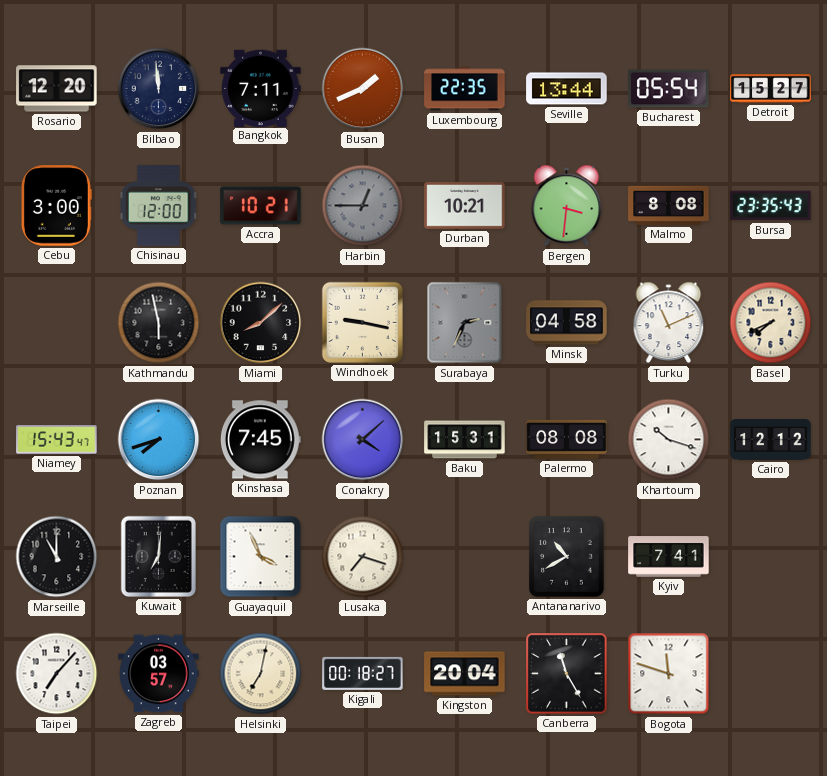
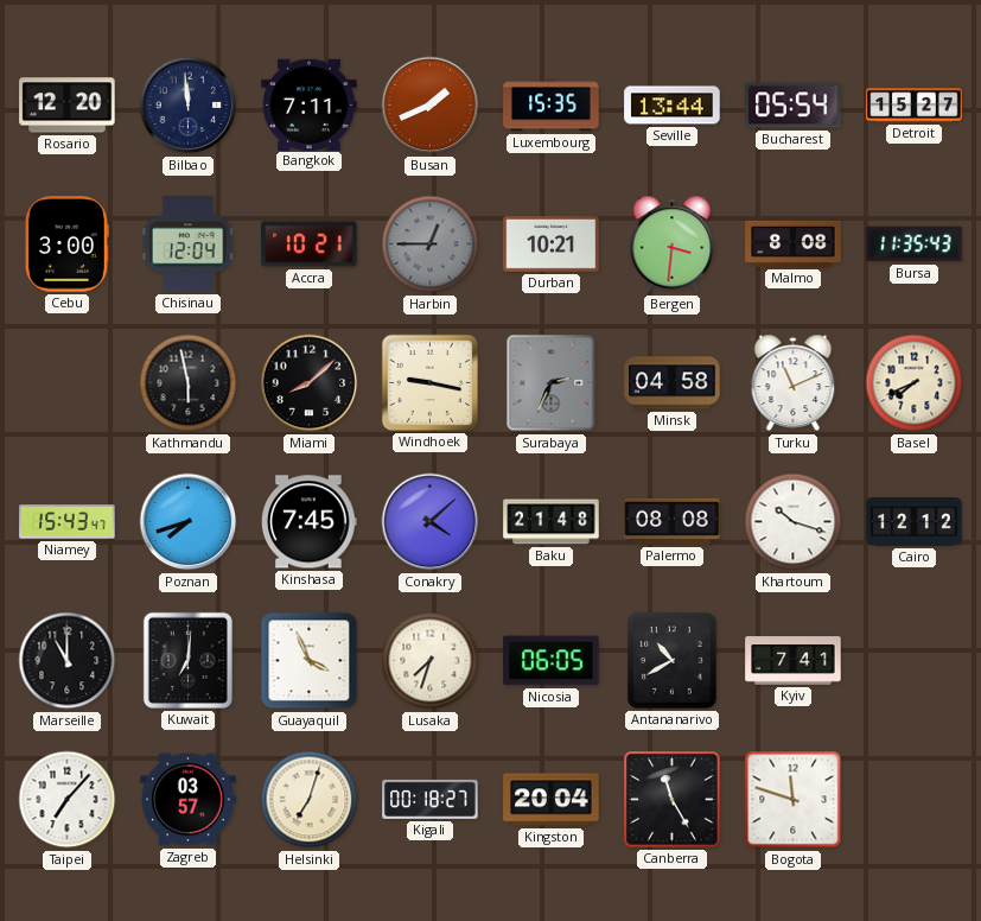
Luxembourg: 22:35 -> 15:35 (552, 106)
Chisinau: 12:00 -> 12:04 (189, 244)
Bursa: 23:35 -> 11:35 (915, 244)
Baku: 15:31 -> 21:48 (552, 522)
Lusaka: 7:18 -> 7:33 (431, 661)
Nicosia: none -> 06:05 (552, 661)
Helsinki: 7:02 -> 7:03 (310, 800)
